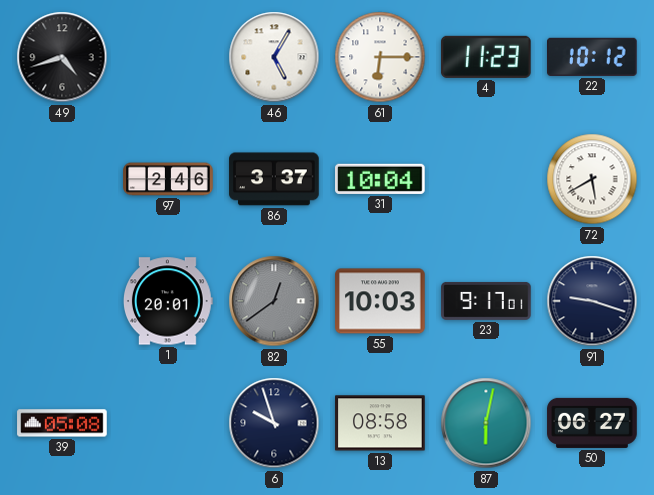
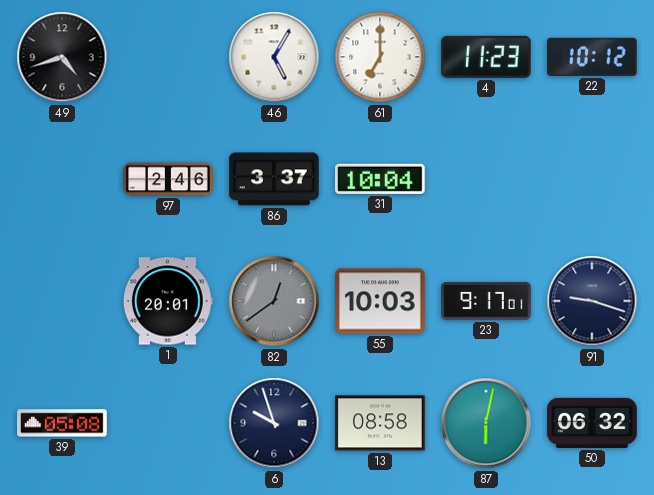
61: 6:15 -> 7:00 (380, 57)
72: 5:40 -> none (592, 179)
50: 06:27 -> 06:32 (592, 423)
